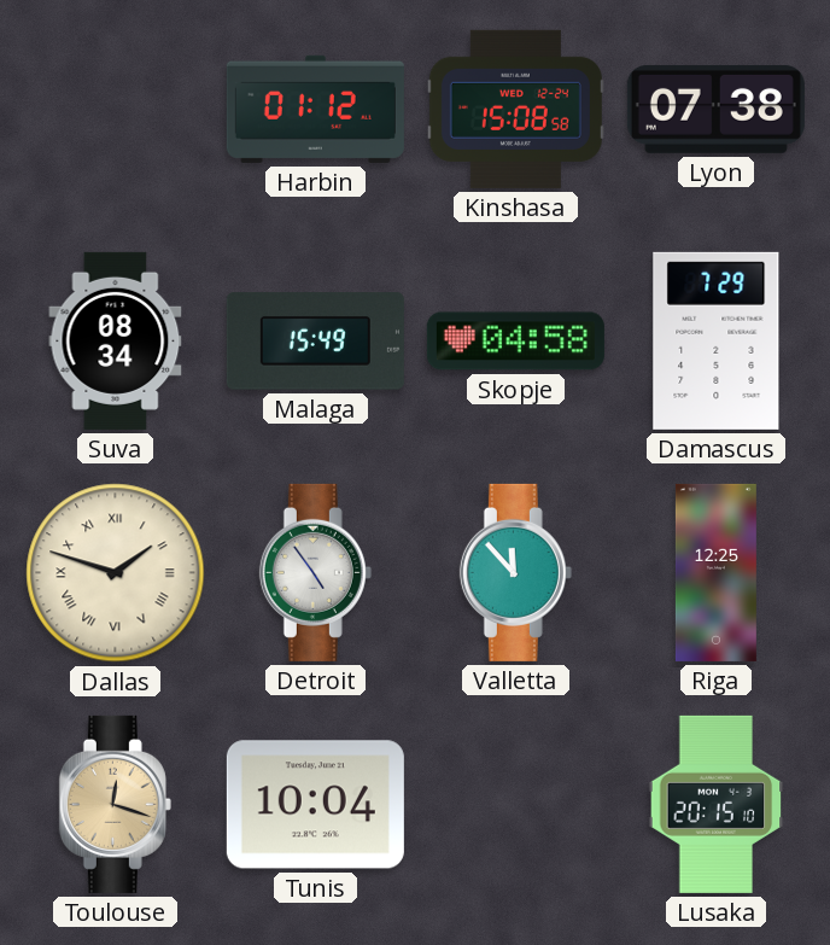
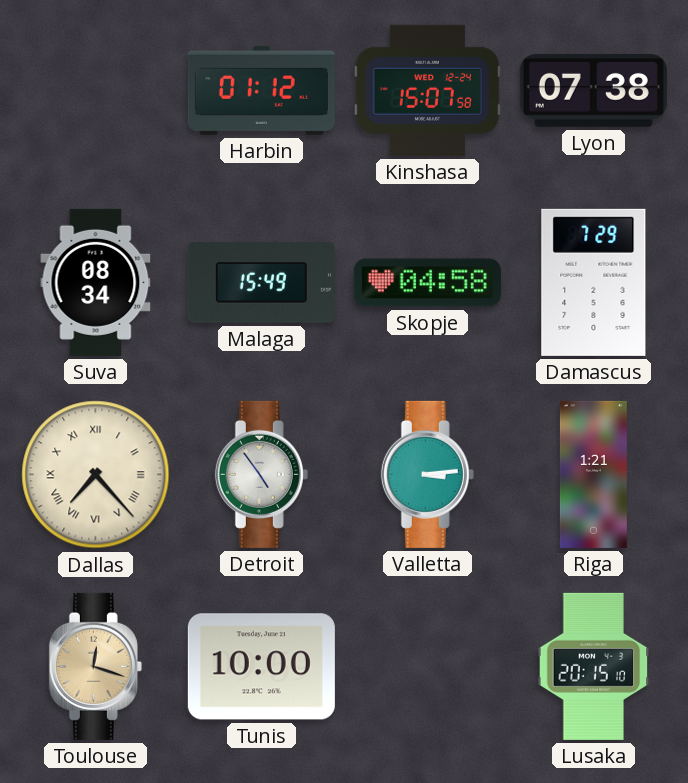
Kinshasa: 15:08 -> 15:07 (427, 90)
Dallas: 1:48 -> 7:23 (96, 475)
Valletta: 11:53 -> 3:14 (427, 474)
Riga: 12:25 -> 1:21 (593, 474)
Tunis: 10:04 -> 10:00 (261, 667)
